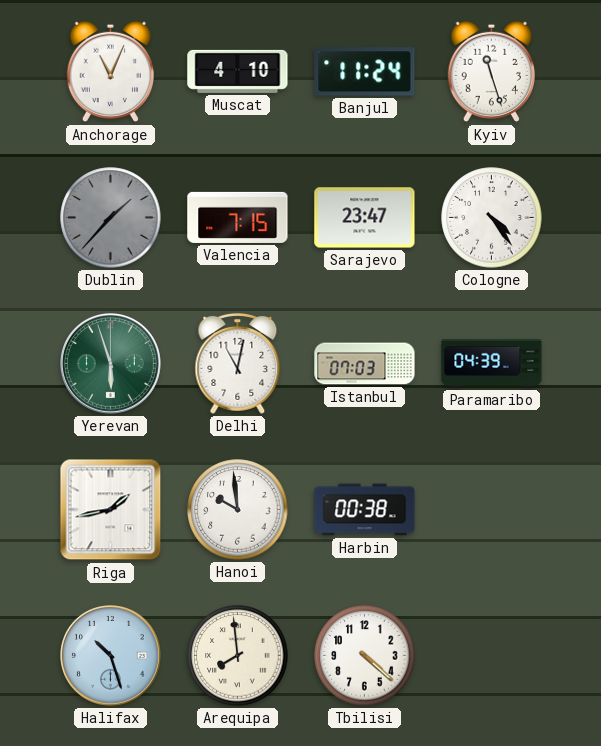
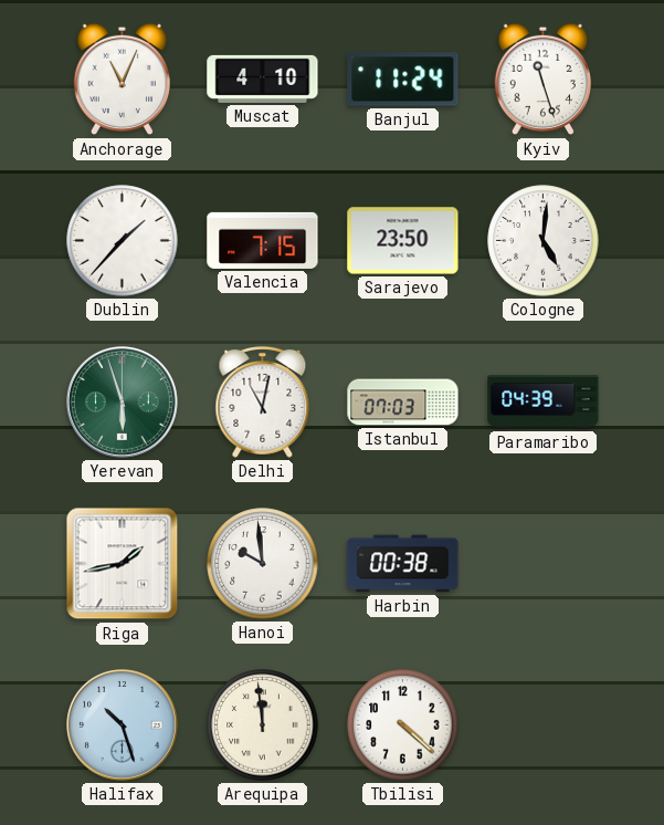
Dublin dial: grey -> white (123, 241)
Sarajevo: 23:47 -> 23:50 (403, 241)
Cologne: 4:24 -> 5:01 (544, 241)
Arequipa: 7:59 -> 11:59 (263, 725)
